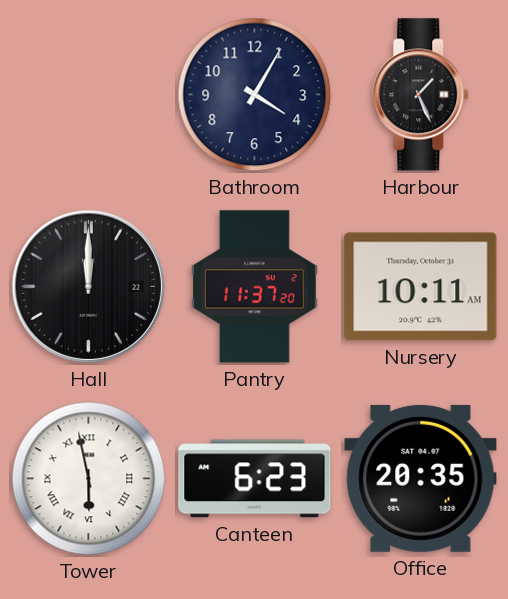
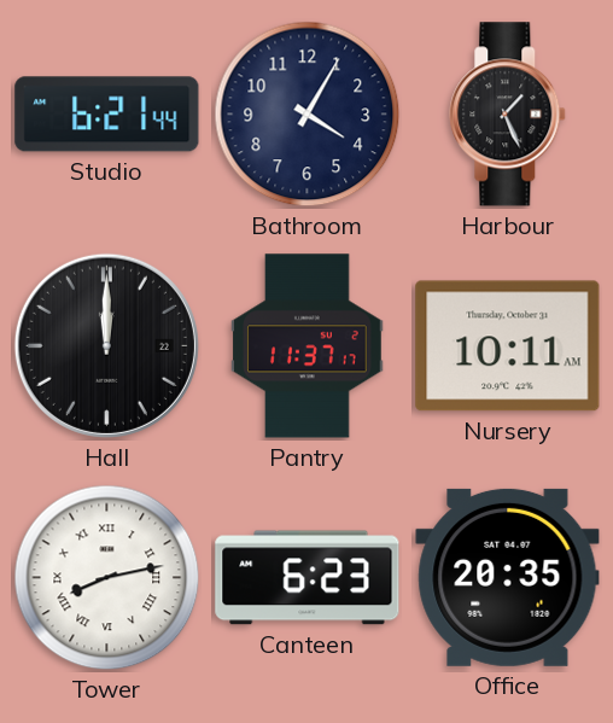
Studio: none -> 6:21 (107, 115)
Pantry: 11:37:20 -> 11:37:17 (308, 346)
Tower: 5:58 -> 8:13 (107, 578)
